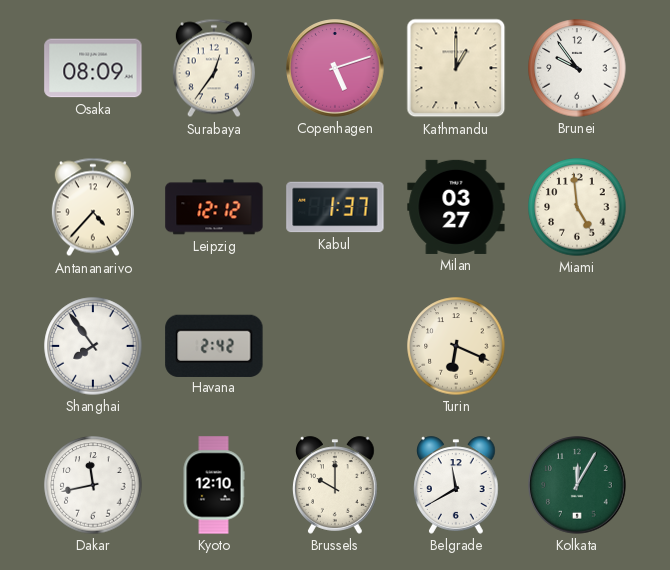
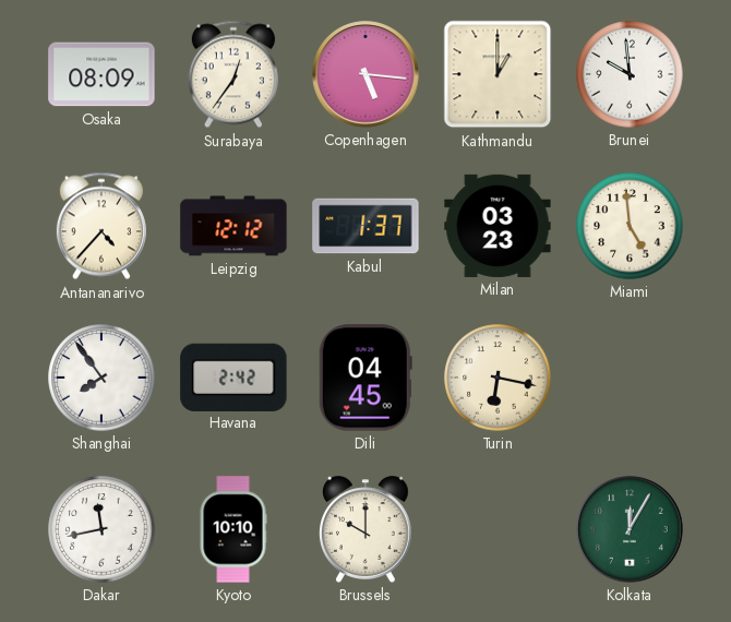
Copenhagen: 5:12 -> 5:16 (366, 74)
Brunei: 9:54 -> 9:59 (630, 74)
Milan: 03:27 -> 03:23 (498, 226)
Dili: none -> 04:45 (366, 378)
Turin: 6:19 -> 6:17 (498, 378)
Kyoto: 12:10 -> 10:10 (233, 529)
Belgrade: 11:40 -> none (457, 485)
